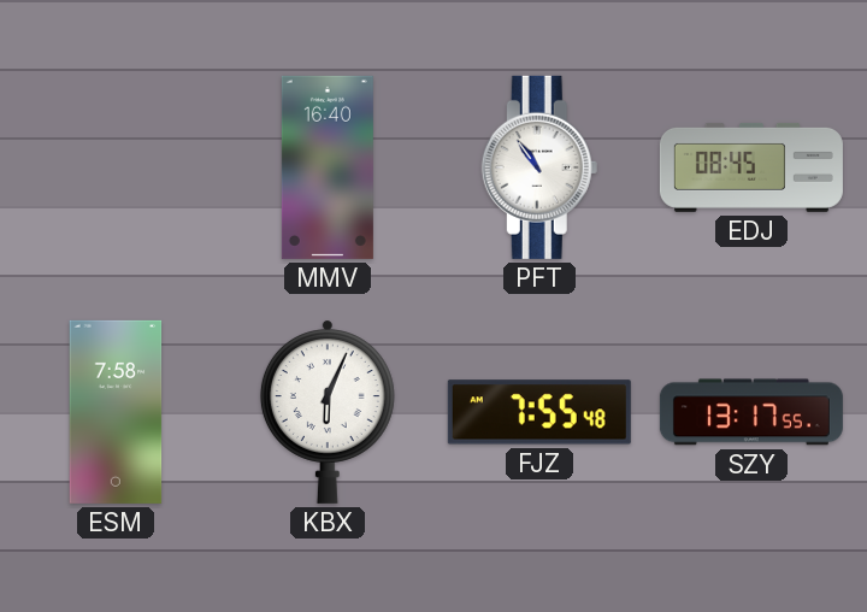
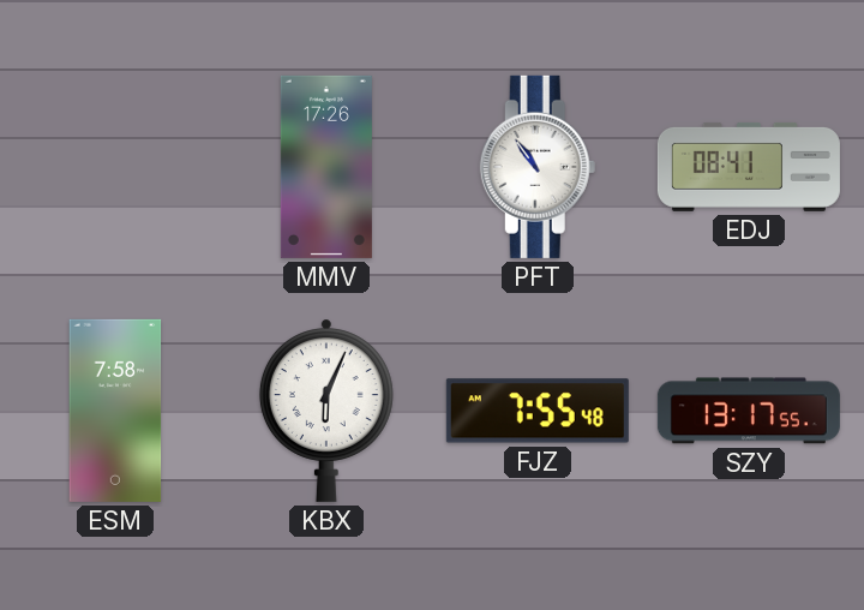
MMV: 16:40 -> 17:26 (326, 167)
EDJ: 08:45 -> 08:41 (749, 167)
